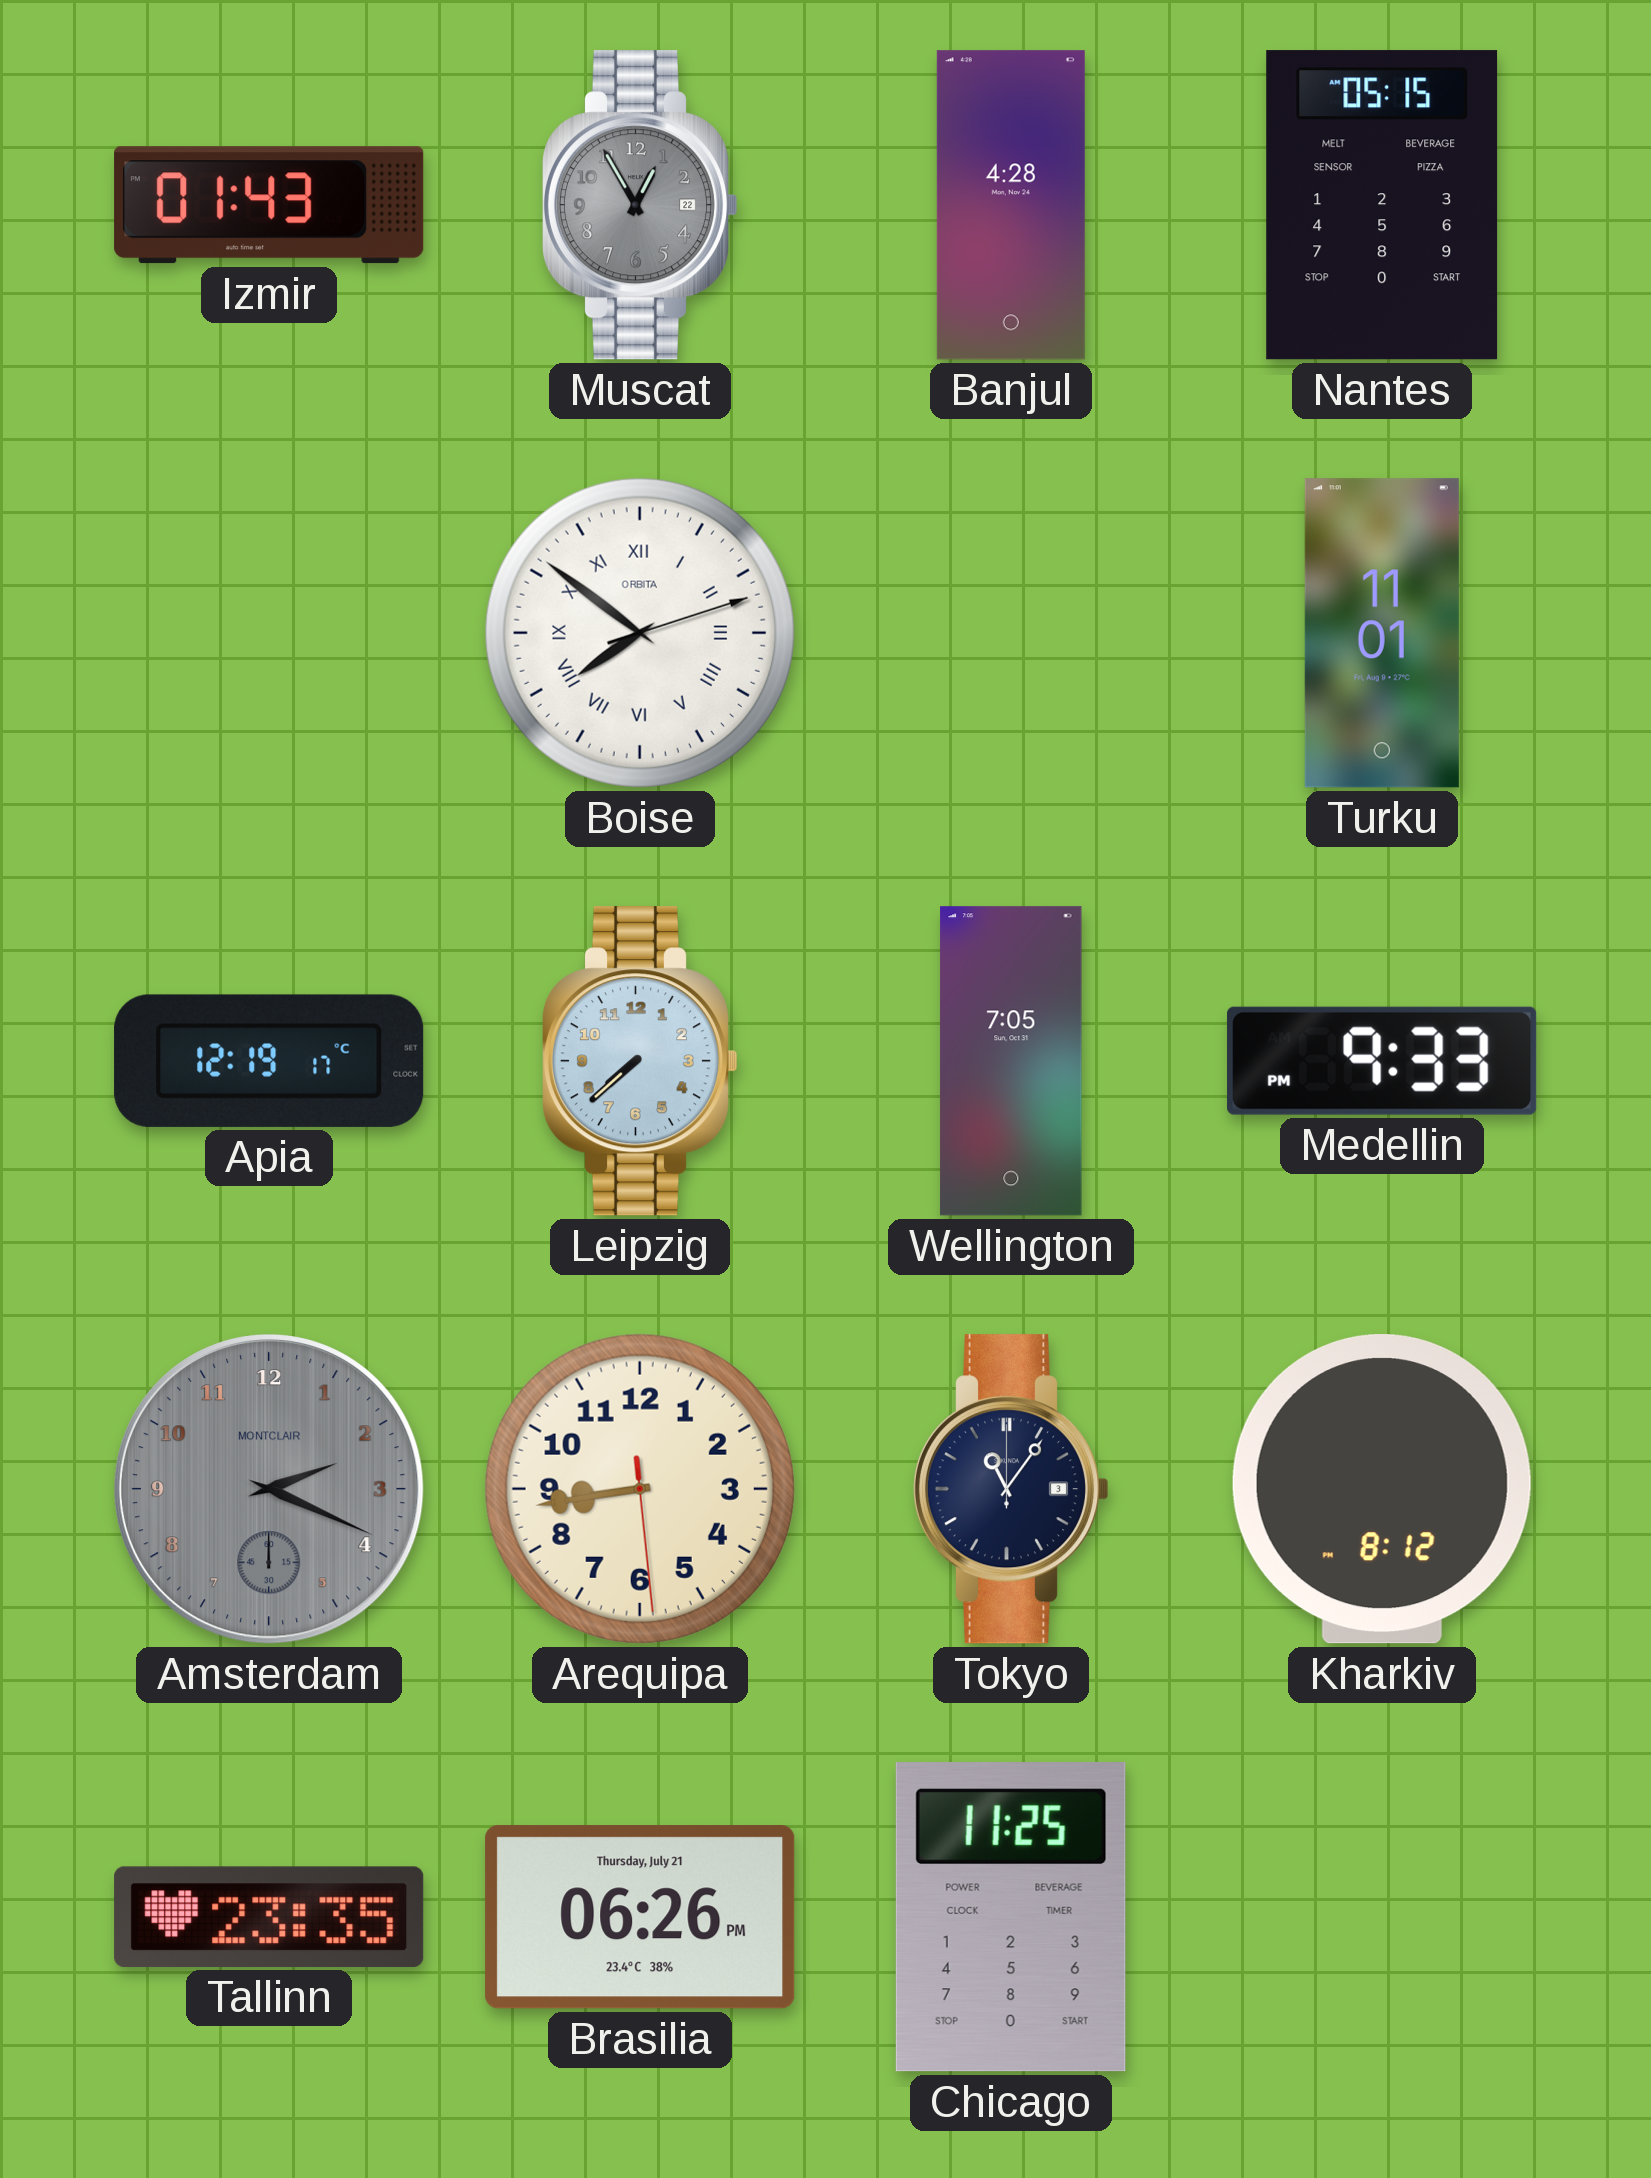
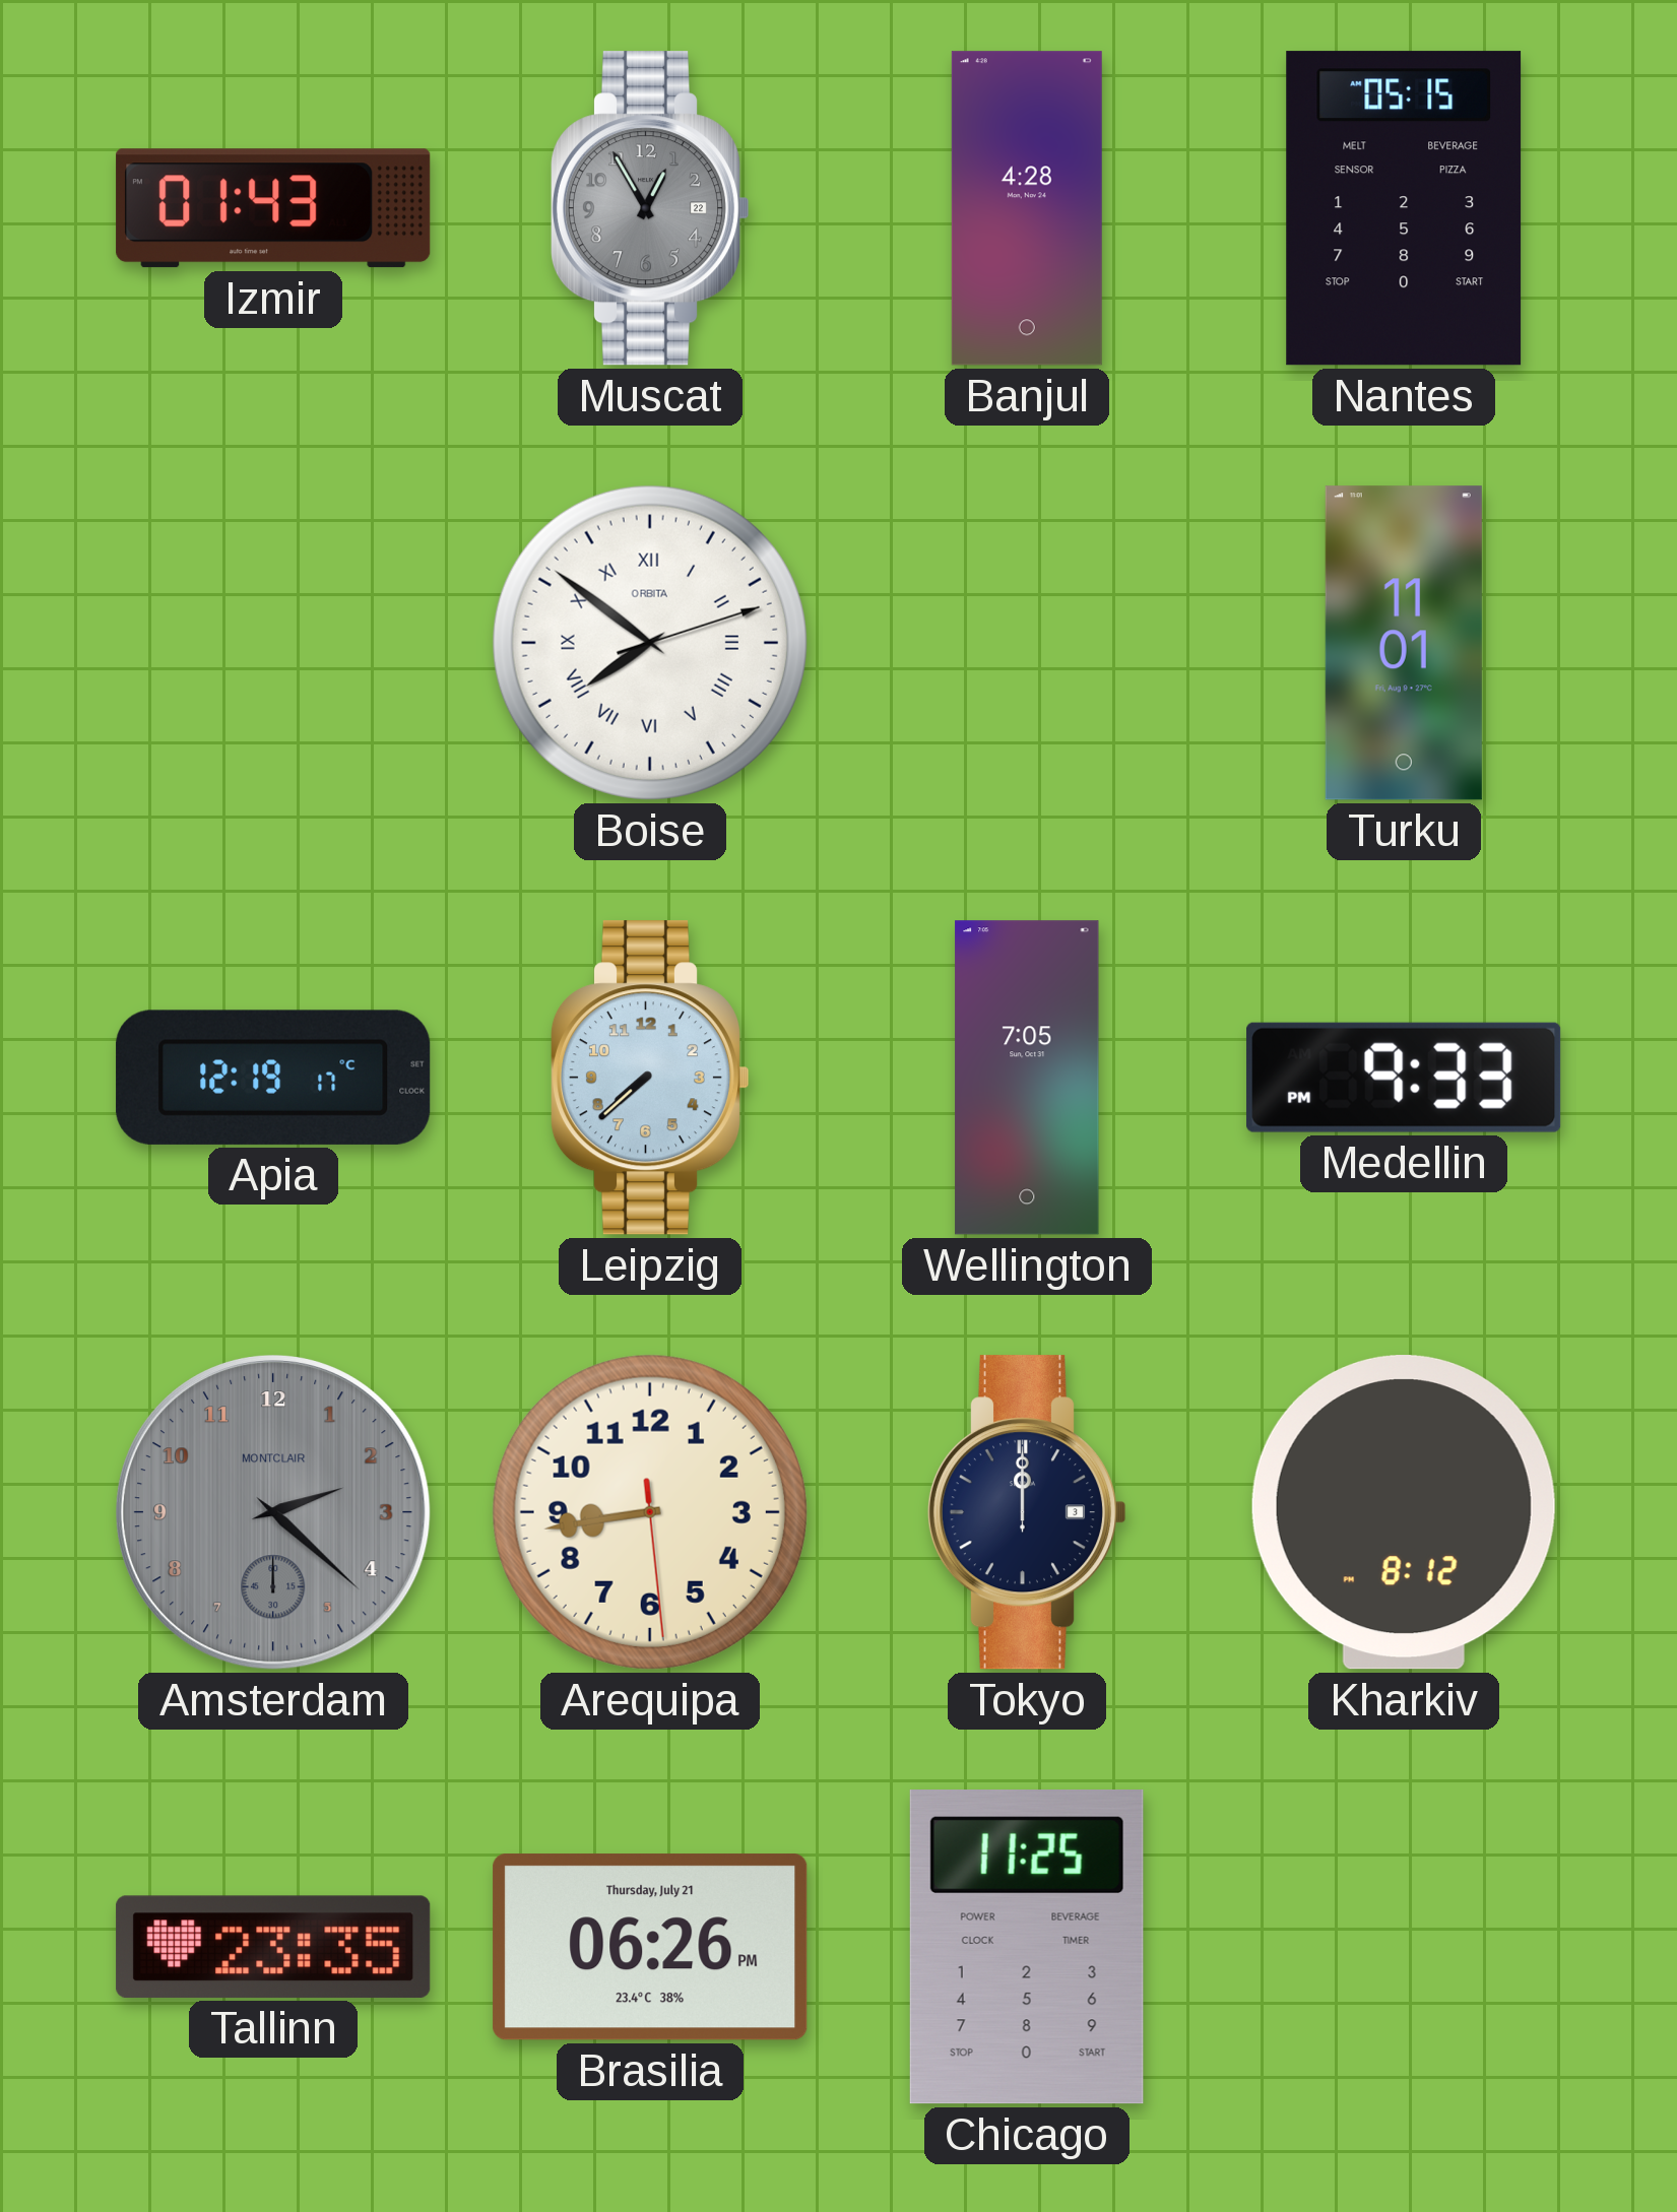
Amsterdam: 2:19 -> 2:22 (274, 1513)
Tokyo: 11:06 -> 12:00 (1027, 1512)
